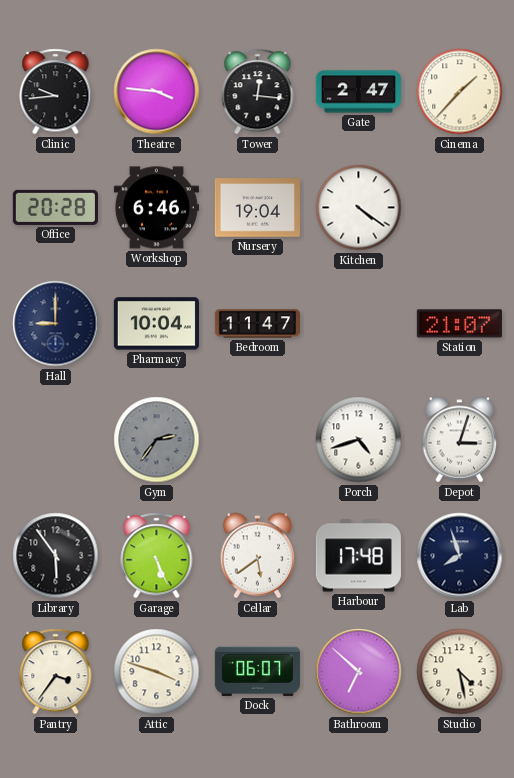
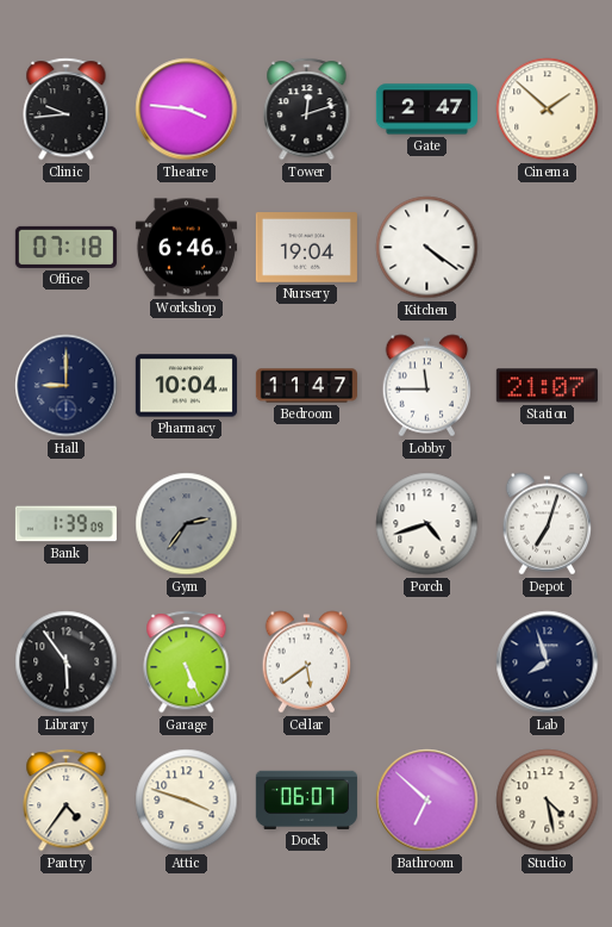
Tower: 12:16 -> 12:12 (307, 110)
Cinema: 1:37 -> 1:52 (548, 110)
Office: 20:28 -> 07:18 (65, 247)
Lobby: none -> 11:45 (427, 386)
Bank: none -> 1:39 (65, 524)
Depot: 3:03 -> 7:03 (548, 524)
Harbour: 17:48 -> none (358, 556)
Pantry: 3:36 -> 4:36 (67, 801)
